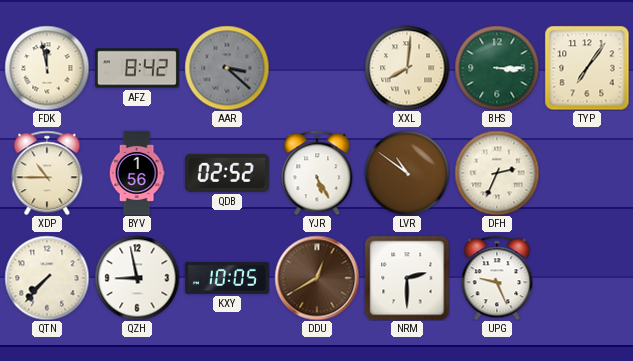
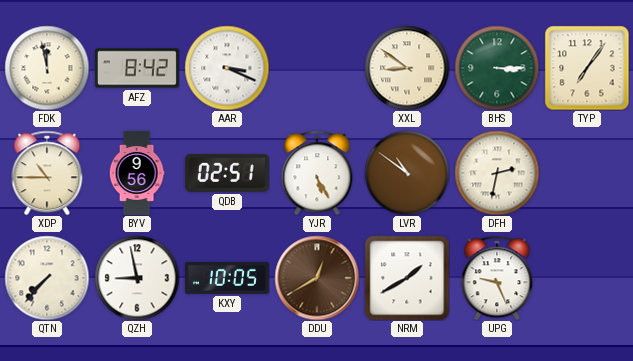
AAR: 3:22 -> 3:19 (227, 68)
AAR dial: grey -> white (227, 68)
XXL: 8:01 -> 8:51 (407, 68)
BYV: 1:56 -> 9:56 (137, 173)
QDB: 02:52 -> 02:51 (227, 173)
DFH: 2:34 -> 2:32 (497, 173)
NRM: 2:30 -> 1:40 (407, 278)
